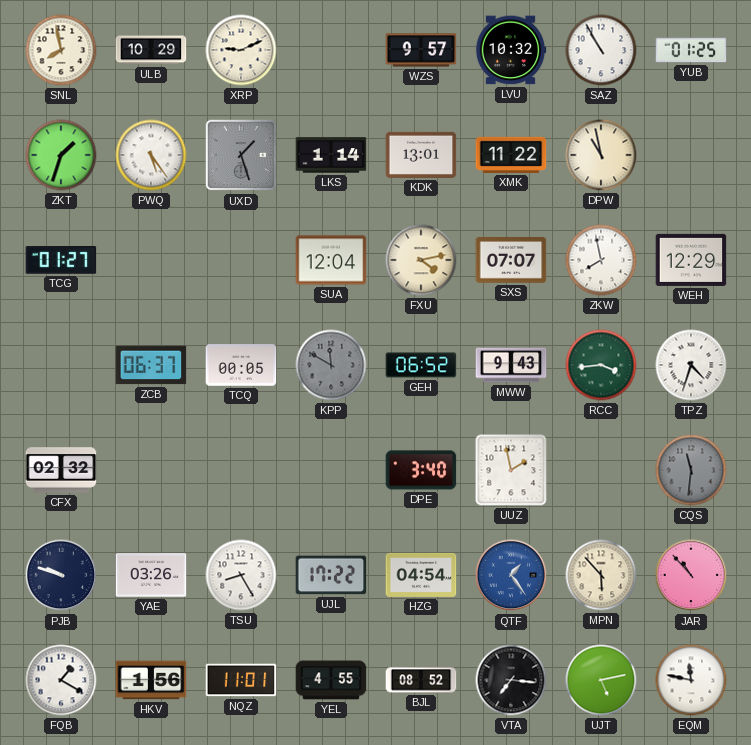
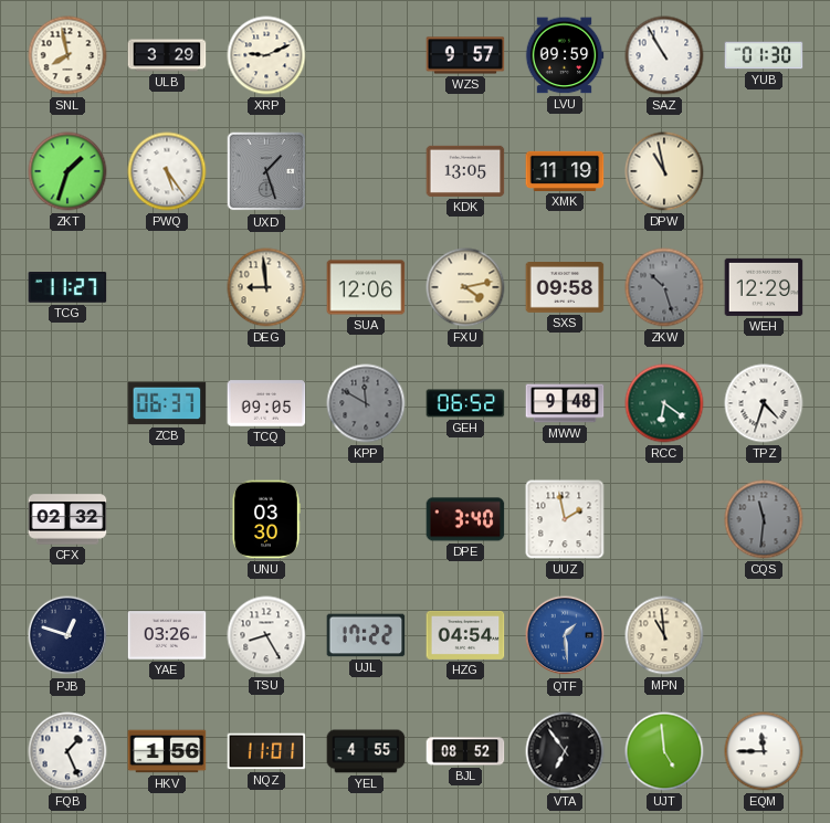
ULB: 10:29 -> 3:29 (167, 55)
LVU: 10:32 -> 09:59 (565, 55)
YUB: 01:25 -> 01:30 (764, 55)
LKS: 1:14 -> none (331, 155)
KDK: 13:01 -> 13:05 (465, 171)
XMK: 11:22 -> 11:19 (565, 171)
TCG: 01:27 -> 11:27 (67, 288)
DEG: none -> 8:59 (266, 287)
SUA: 12:04 -> 12:06 (366, 287)
SXS: 07:07 -> 09:58 (565, 288)
ZKW: 7:58 -> 10:27 (664, 287)
ZKW dial: white -> grey (664, 287)
TCQ: 00:05 -> 09:05 (266, 403)
MWW: 9:43 -> 9:48 (565, 403)
RCC: 3:44 -> 6:21 (664, 403)
UNU: none -> 03:30 (266, 519)
PJB: 9:48 -> 12:48 (67, 635)
QTF: 1:24 -> 1:29 (565, 635)
MPN: 5:53 -> 10:59 (664, 635)
JAR: 10:53 -> none (691, 575)
FQB: 1:20 -> 1:26 (67, 751)
VTA: 7:16 -> 6:54 (565, 751)
UJT: 5:13 -> 4:59 (664, 751)
EQM: 11:47 -> 11:45 (764, 751)
